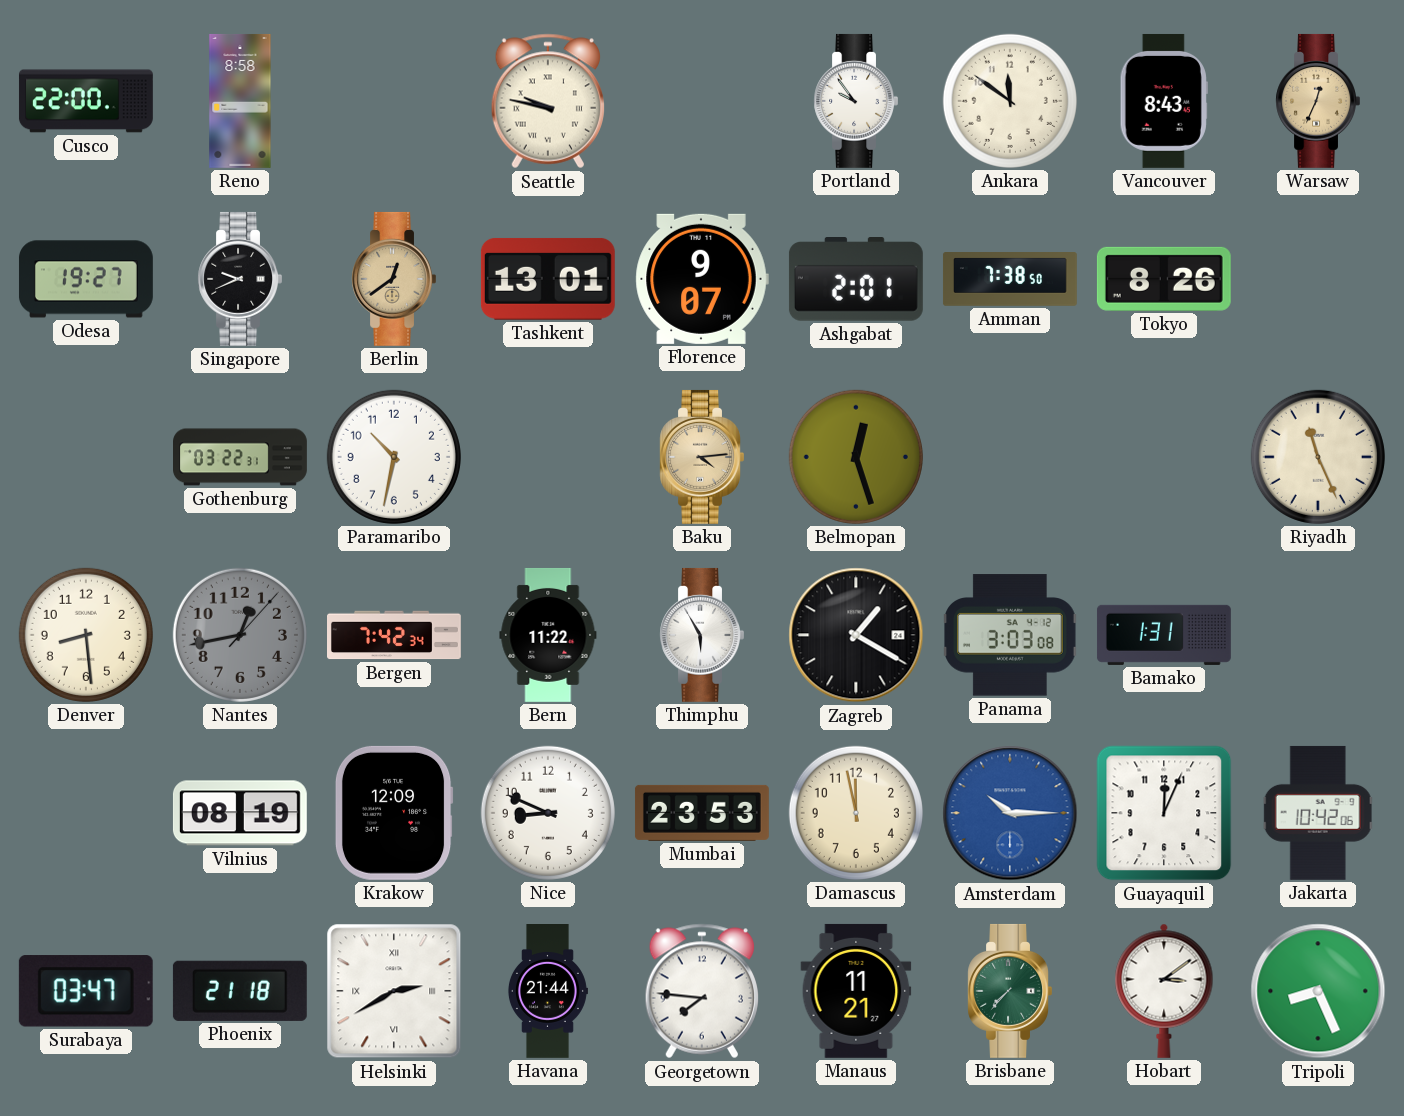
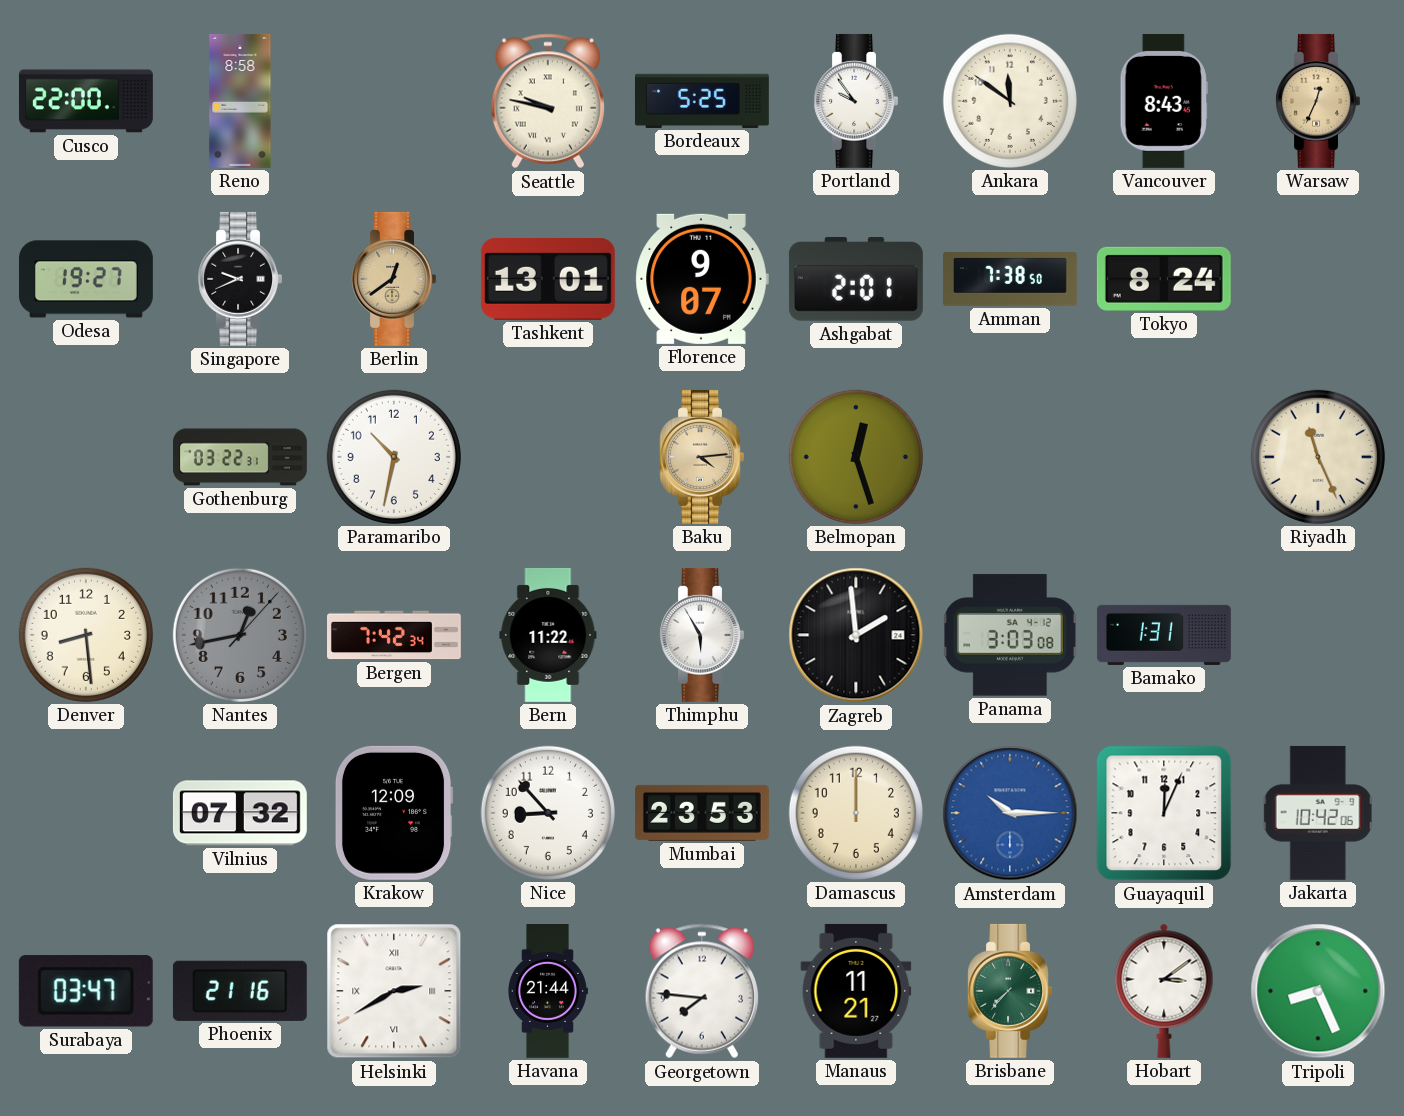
Bordeaux: none -> 5:25 (702, 101)
Tokyo: 8:26 -> 8:24 (1164, 279)
Zagreb: 1:20 -> 1:59 (856, 635)
Vilnius: 08:19 -> 07:32 (240, 813)
Nice: 8:49 -> 8:53 (548, 813)
Damascus: 11:58 -> 12:00 (856, 813)
Phoenix: 21:18 -> 21:16 (240, 991)
